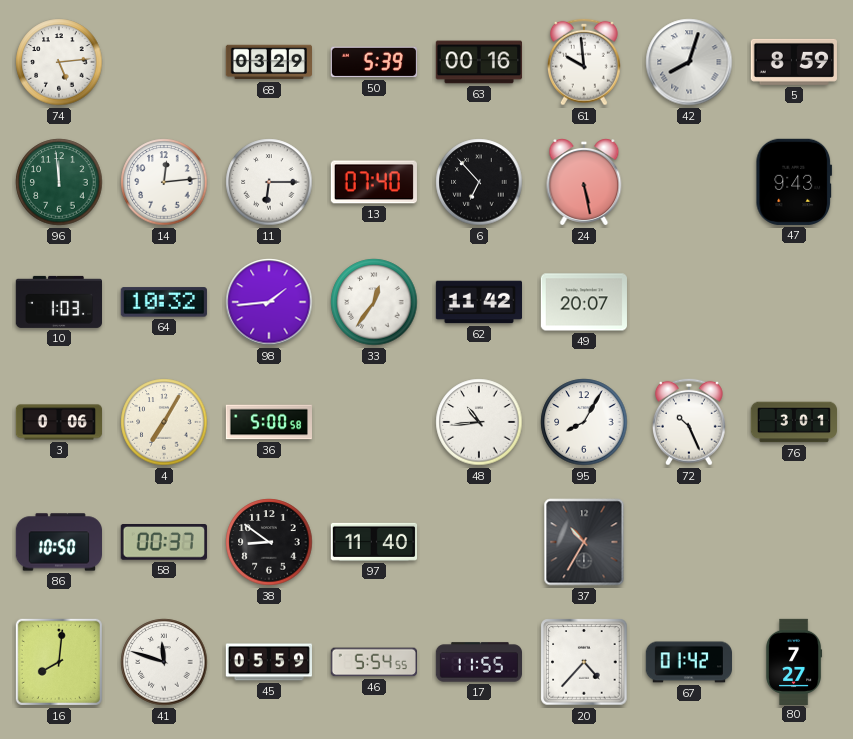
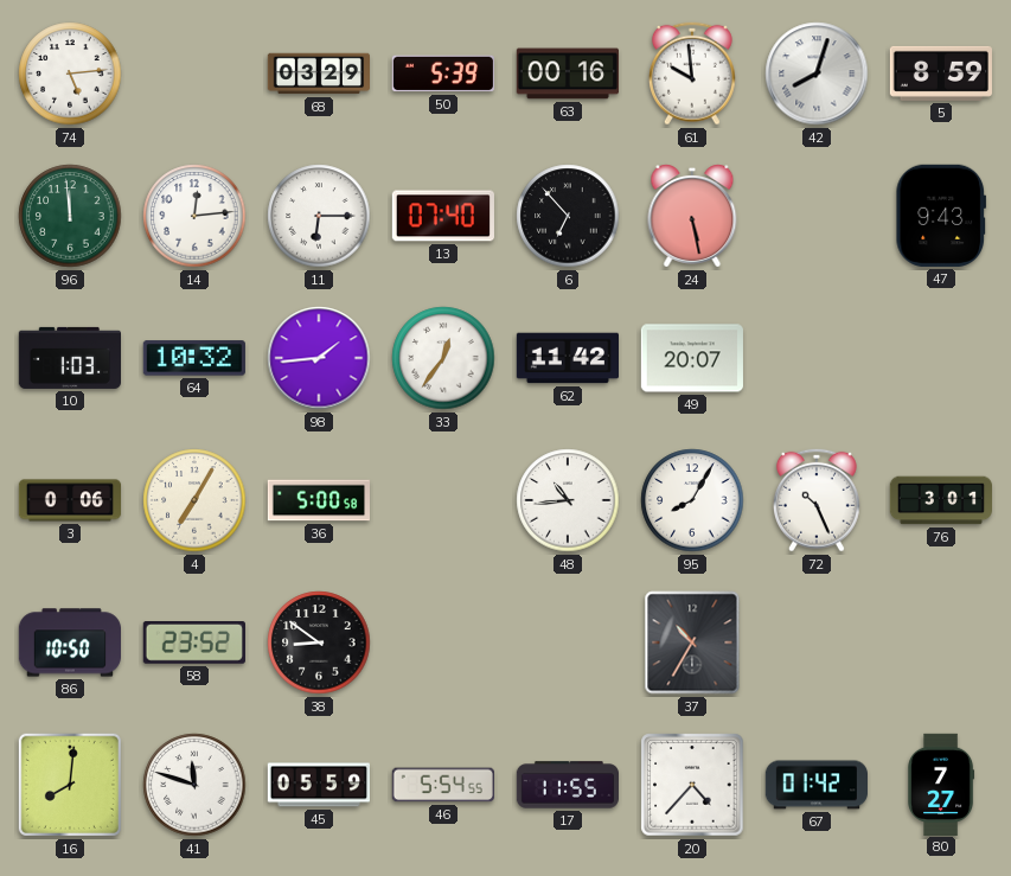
58: 00:37 -> 23:52 (194, 644)
97: 11:40 -> none (373, 542)
